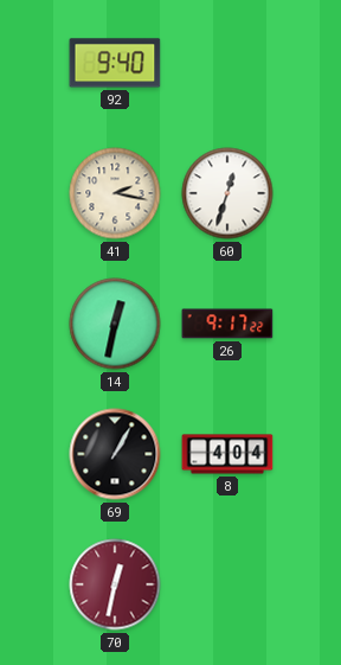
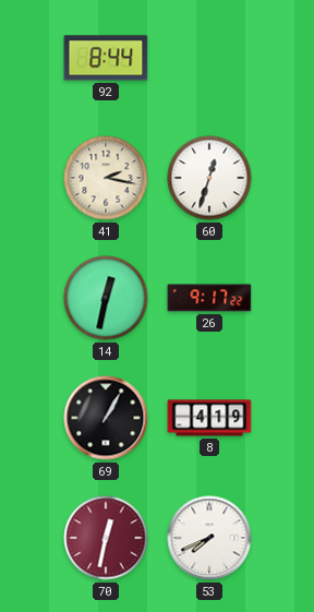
92: 9:40 -> 8:44 (106, 58)
8: 4:04 -> 4:19 (209, 418)
53: none -> 7:41 (209, 538)
